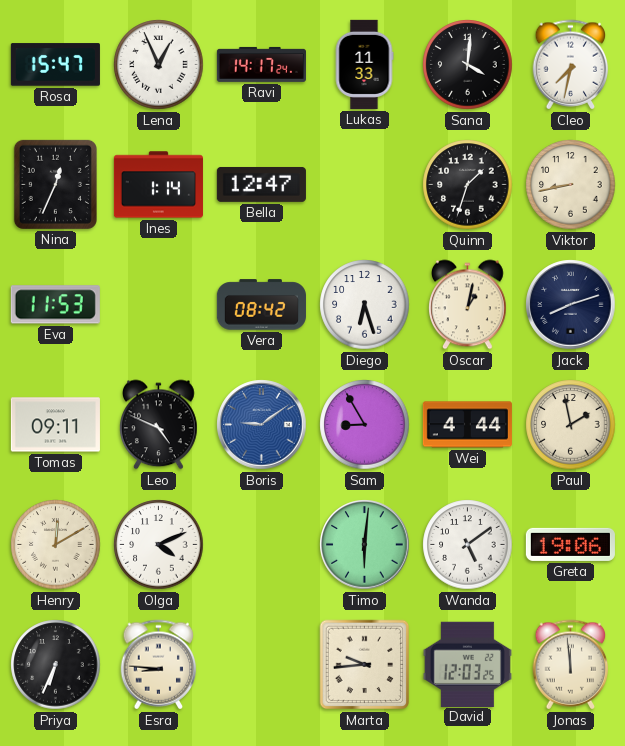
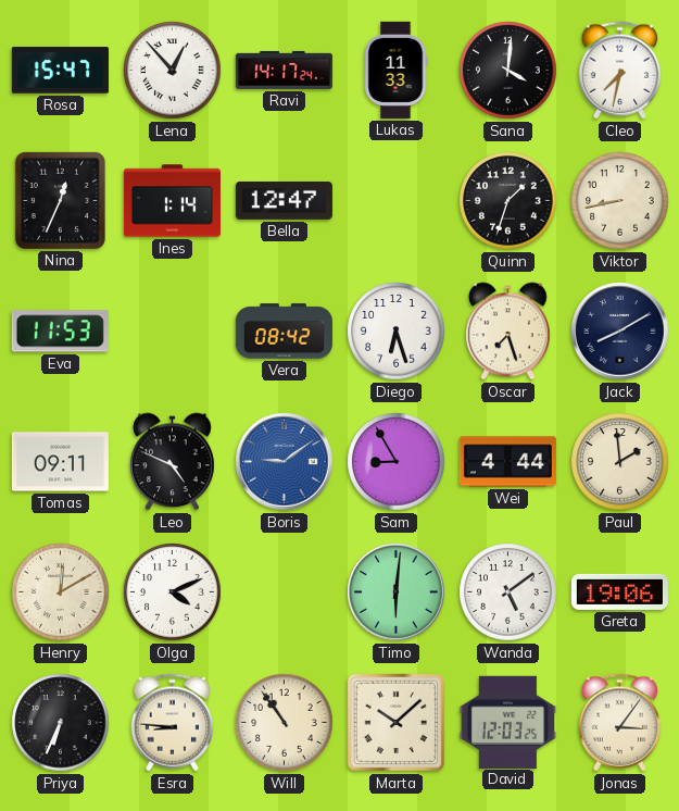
Lena: 12:56 -> 12:53 (173, 71)
Oscar: 1:02 -> 7:27 (508, 332)
Jack: 8:12 -> 8:10 (620, 332)
Paul: 1:58 -> 1:59 (620, 462)
Will: none -> 10:54 (285, 723)
Marta: 9:44 -> 10:08 (397, 723)
Jonas: 11:59 -> 3:06 (620, 723)
